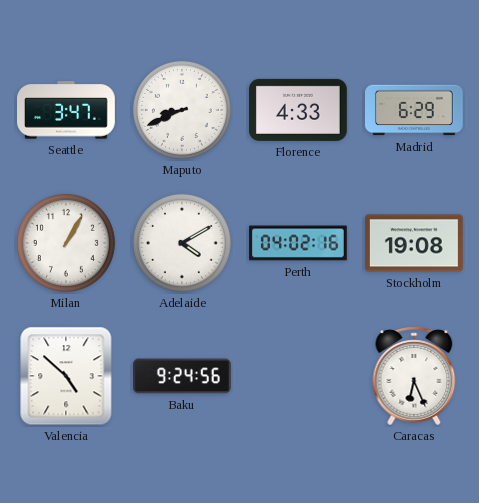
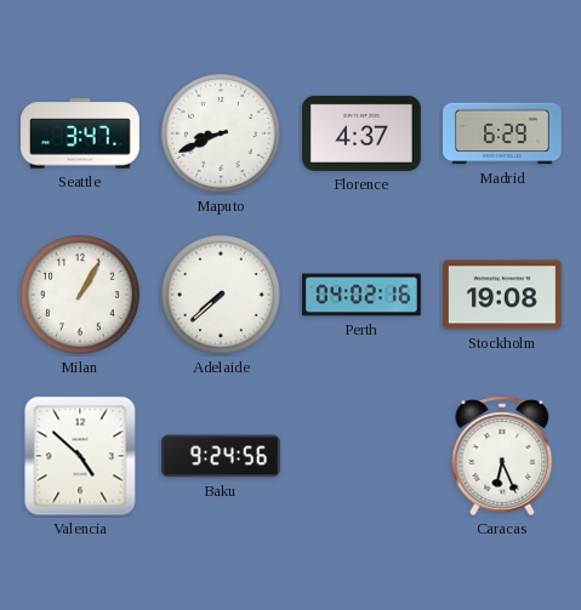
Florence: 4:33 -> 4:37 (363, 133)
Adelaide: 4:10 -> 7:38 (221, 295)
